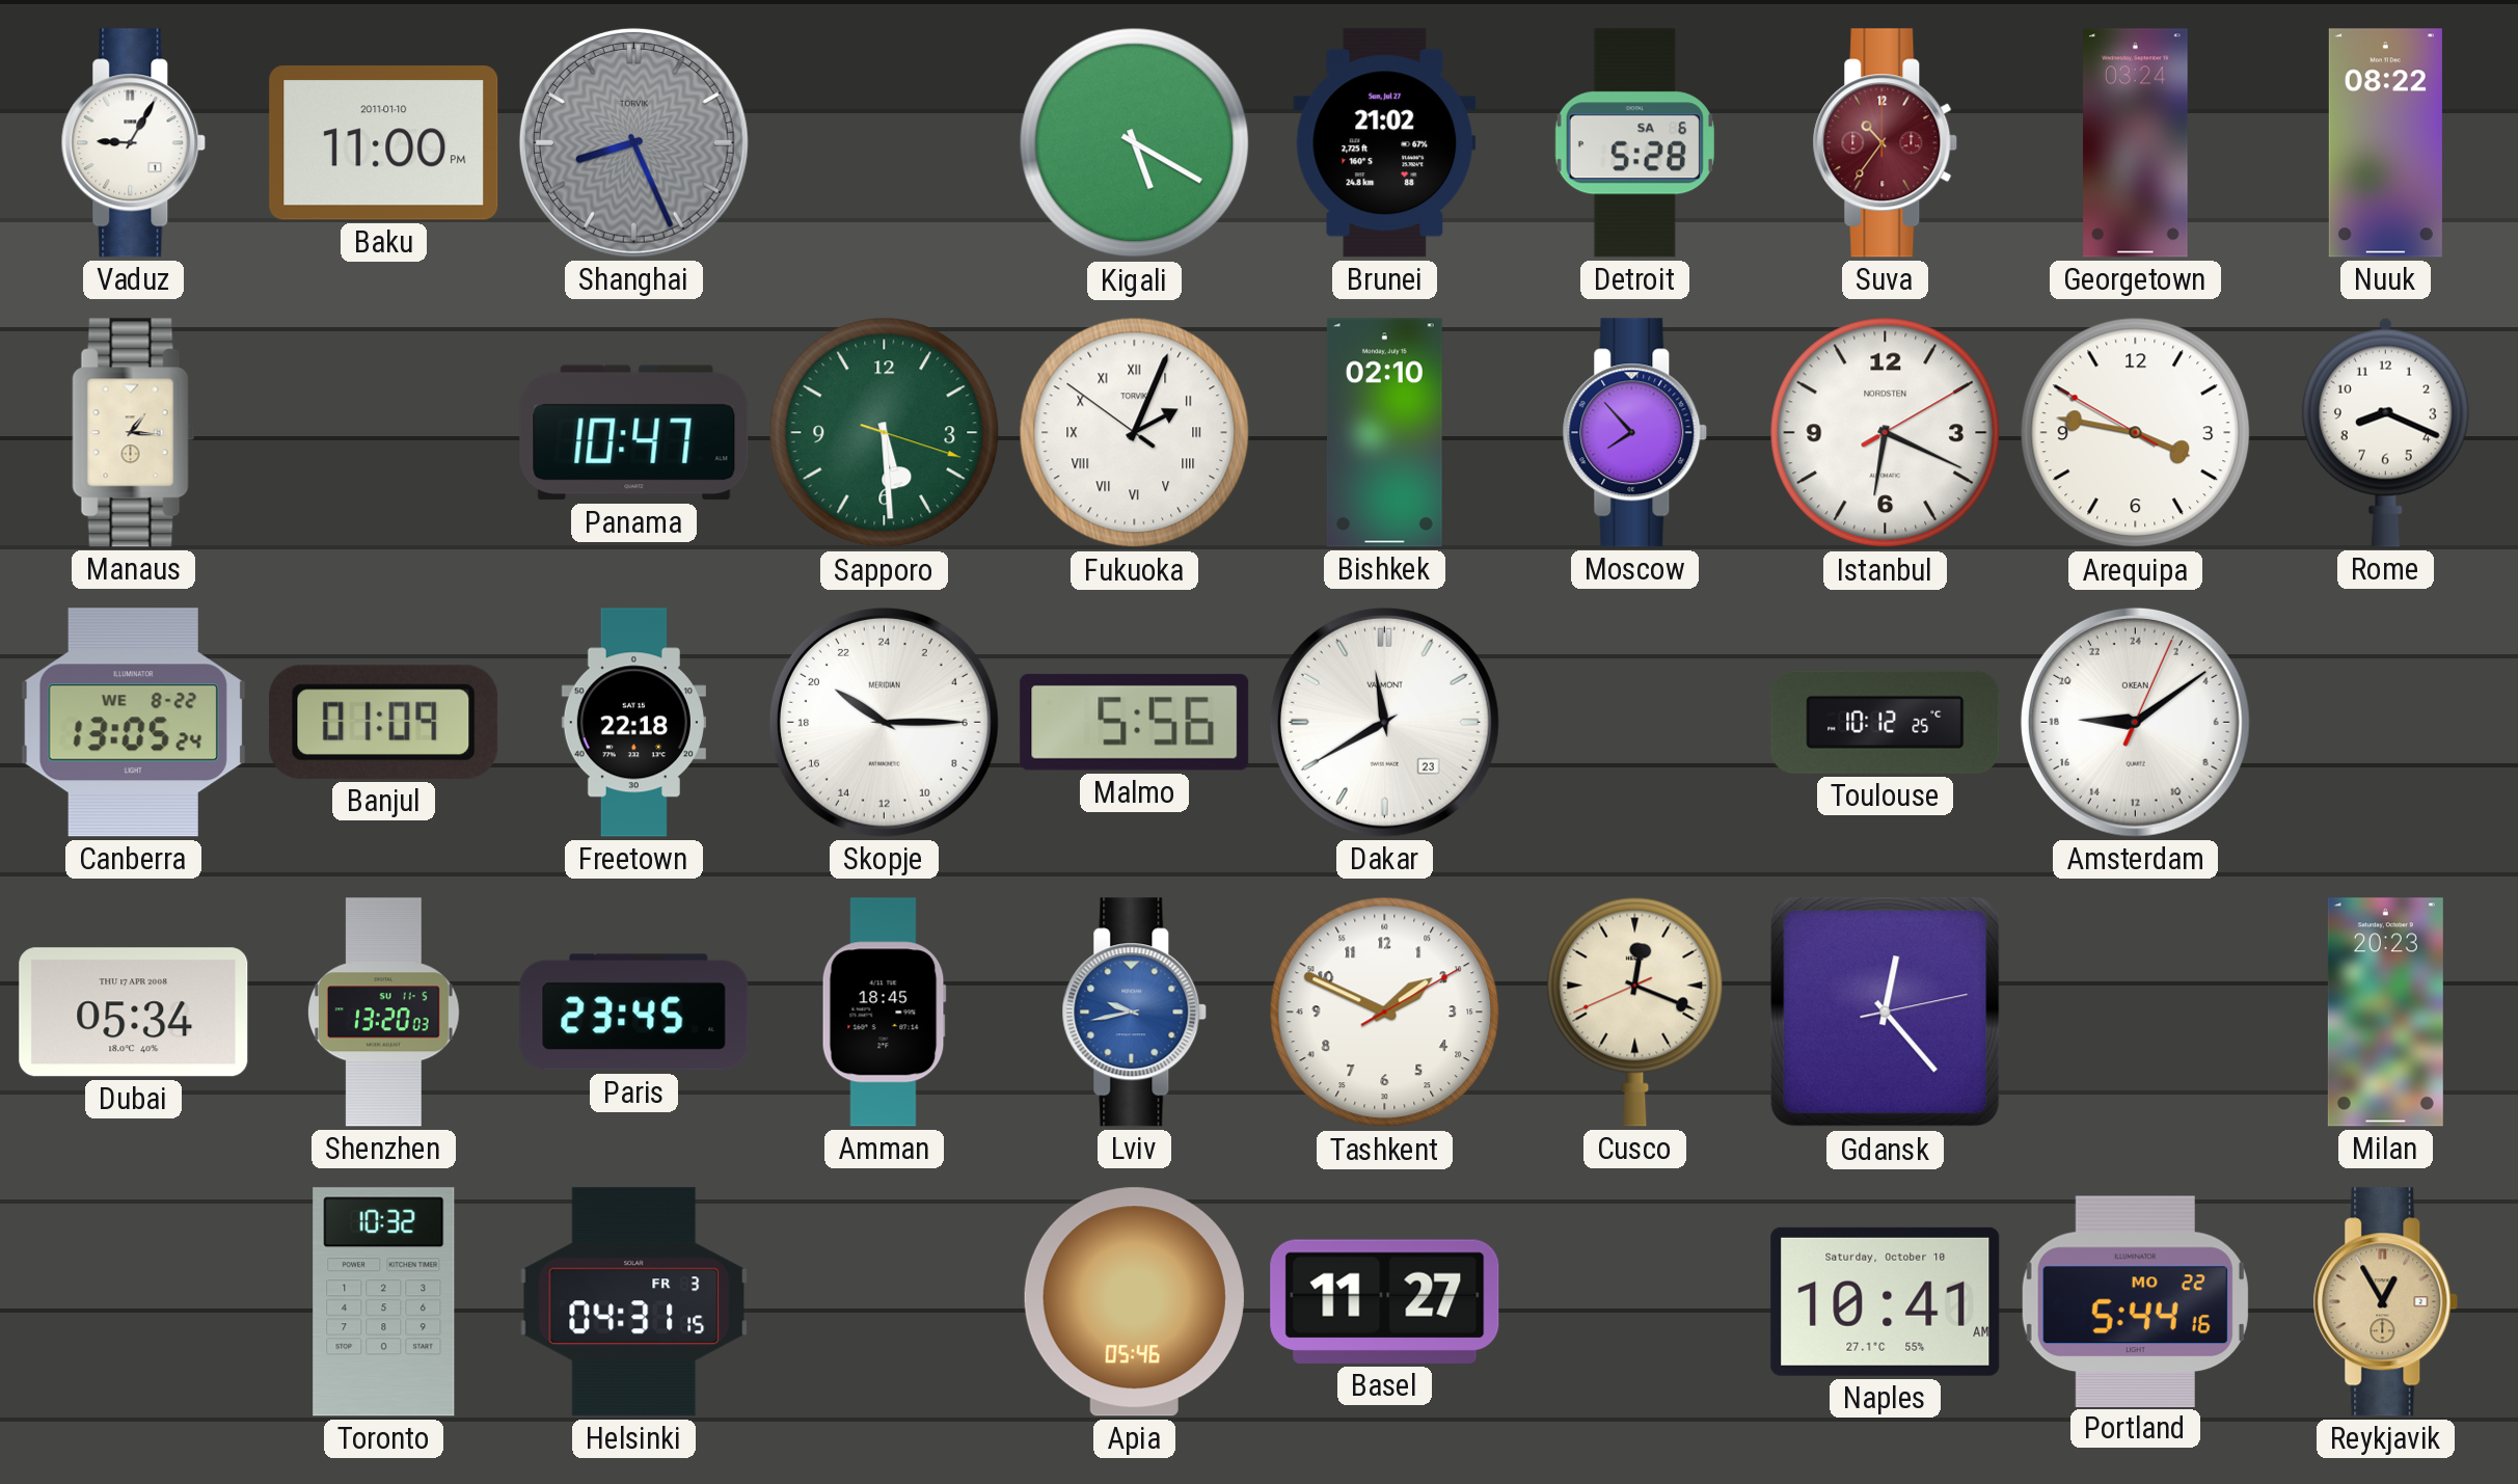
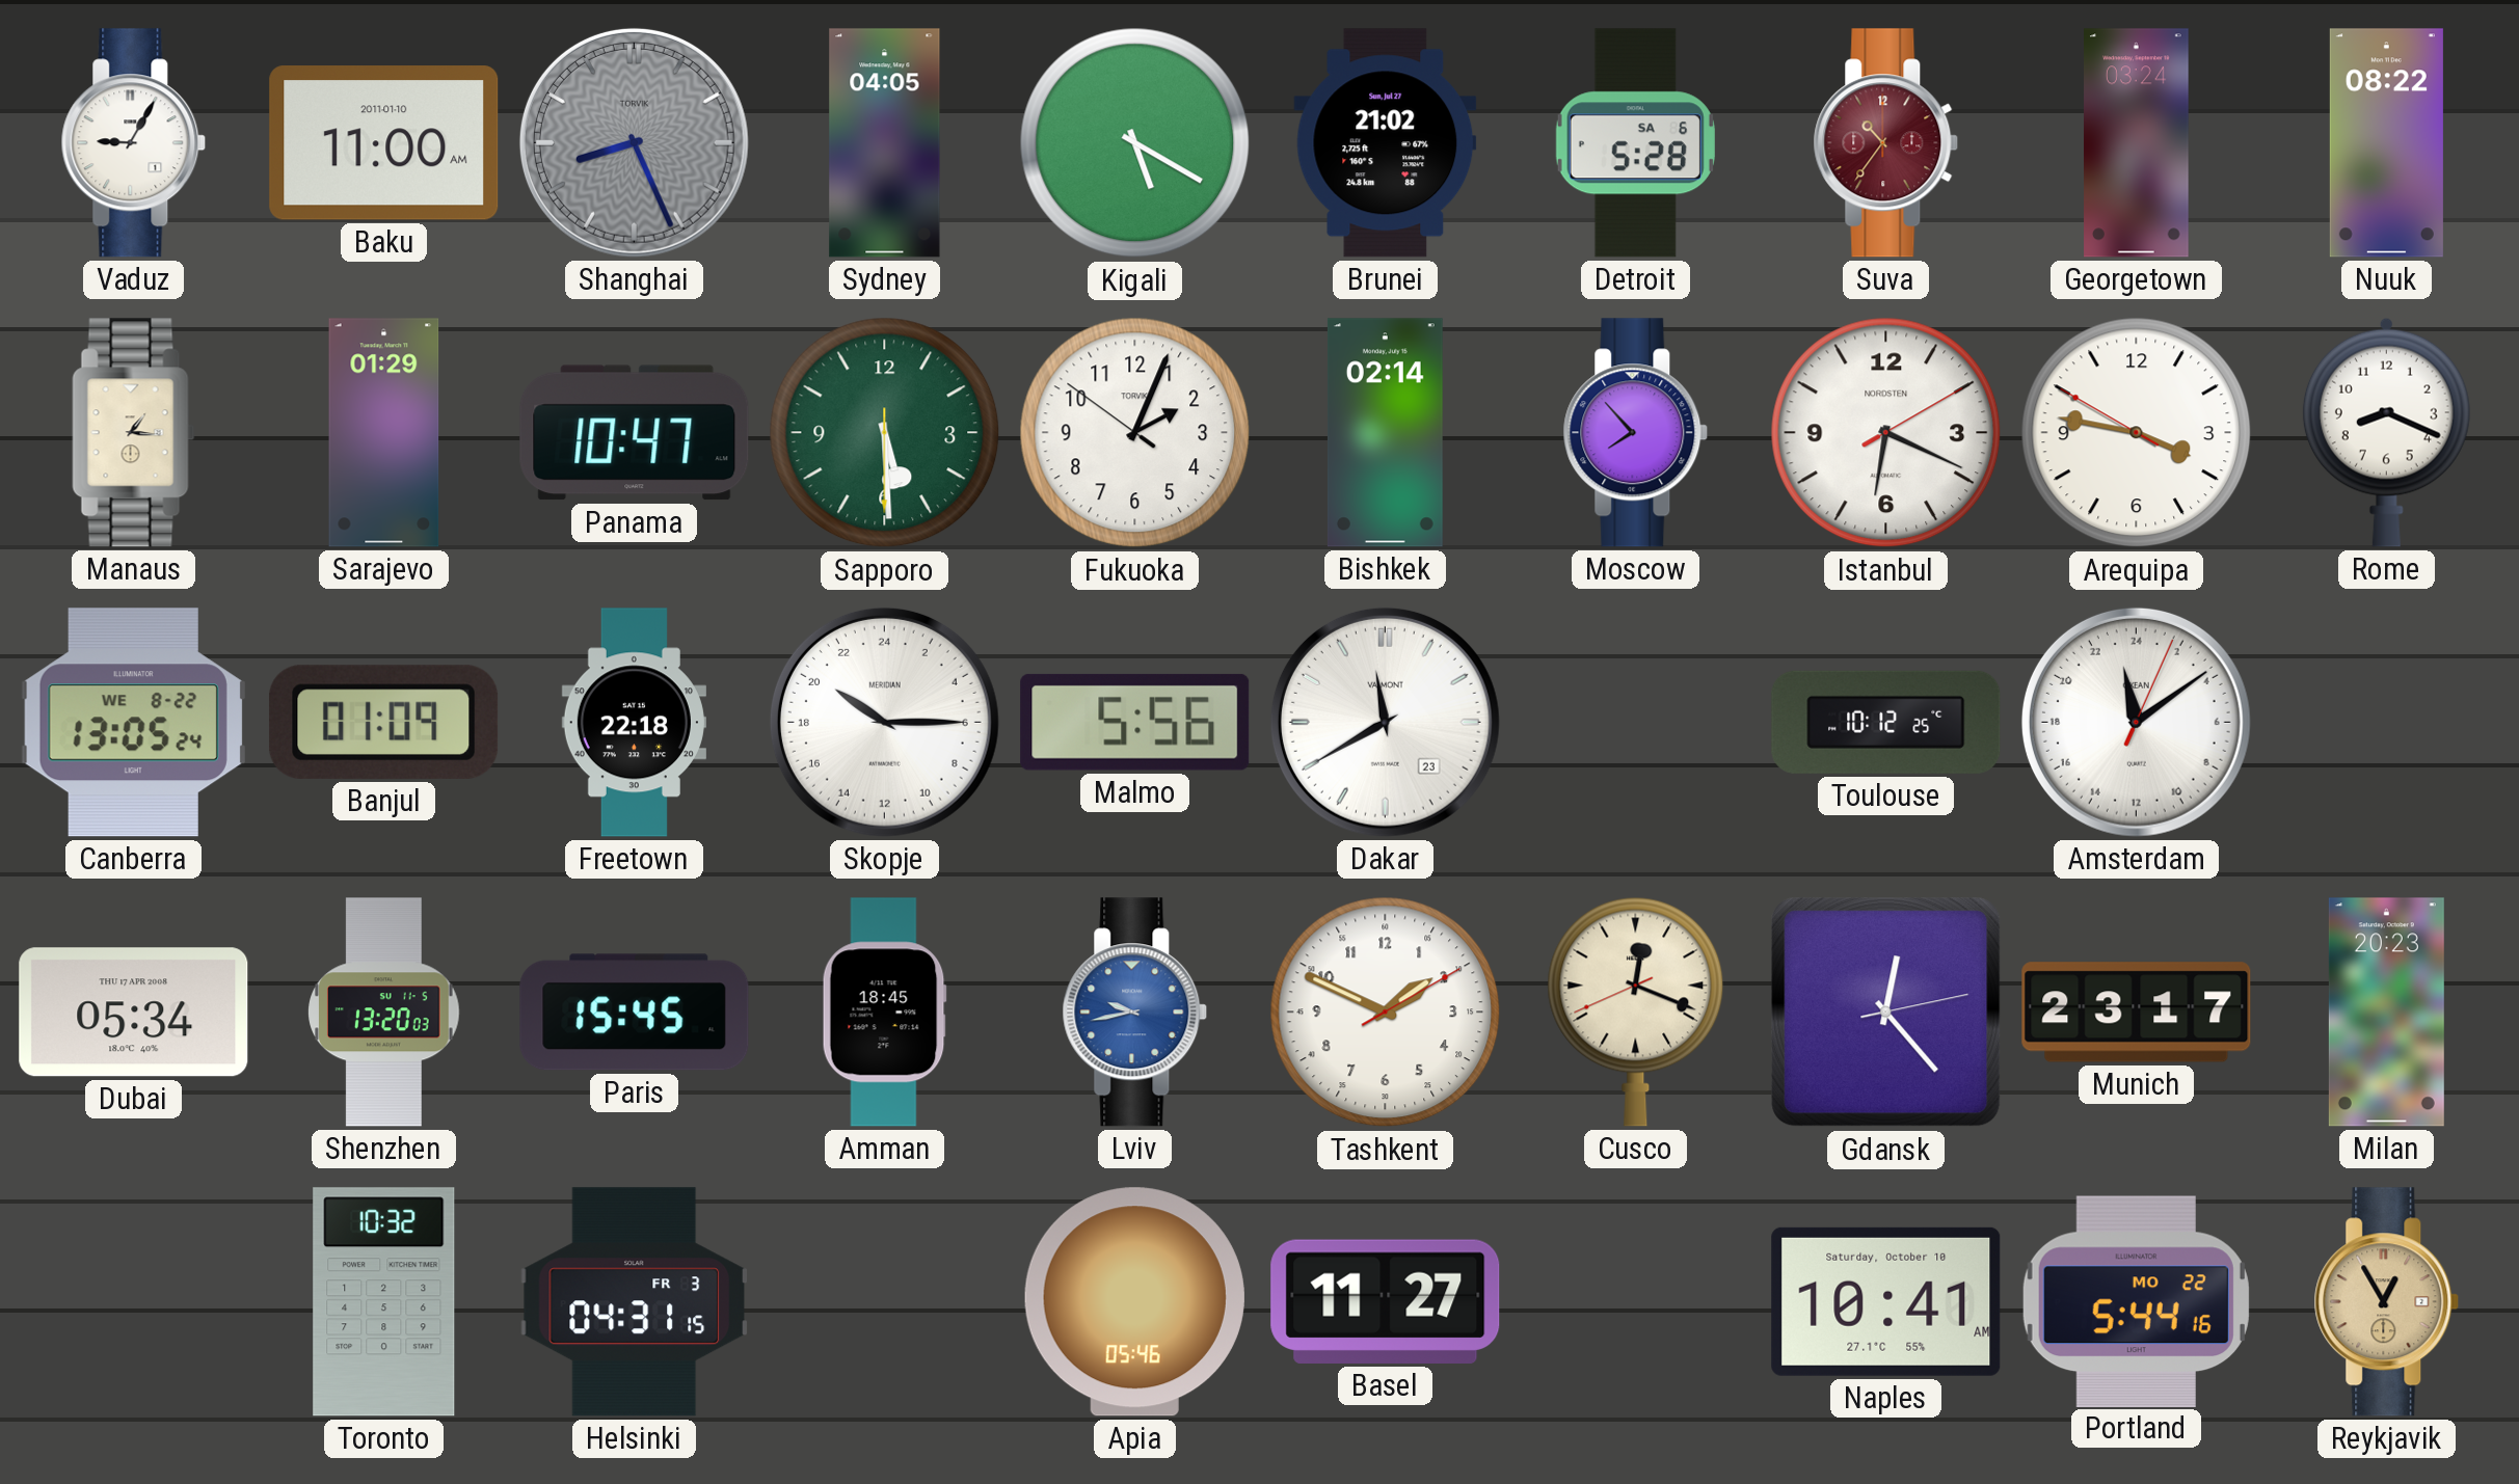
Baku: 11:00 PM -> 11:00 AM (384, 143)
Sydney: none -> 04:05 (885, 143)
Sarajevo: none -> 01:29 (384, 433)
Sapporo: 5:29:18 -> 5:29:30 (885, 433)
Fukuoka numerals: Roman -> Arabic (1135, 433)
Bishkek: 02:10 -> 02:14 (1385, 433)
Amsterdam: 18:09 -> 23:09 (2136, 722)
Paris: 23:45 -> 15:45 (635, 1013)
Munich: none -> 23:17 (2137, 1013)
